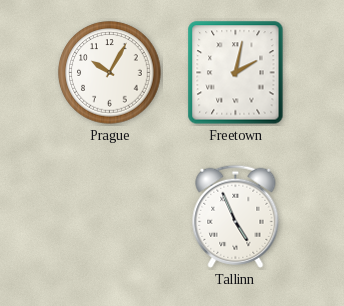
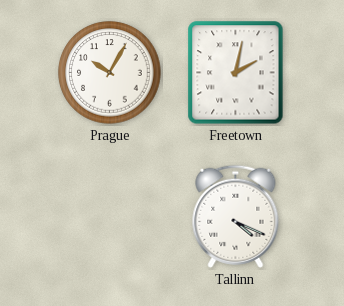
Tallinn: 4:56 -> 4:19 (236, 216)
